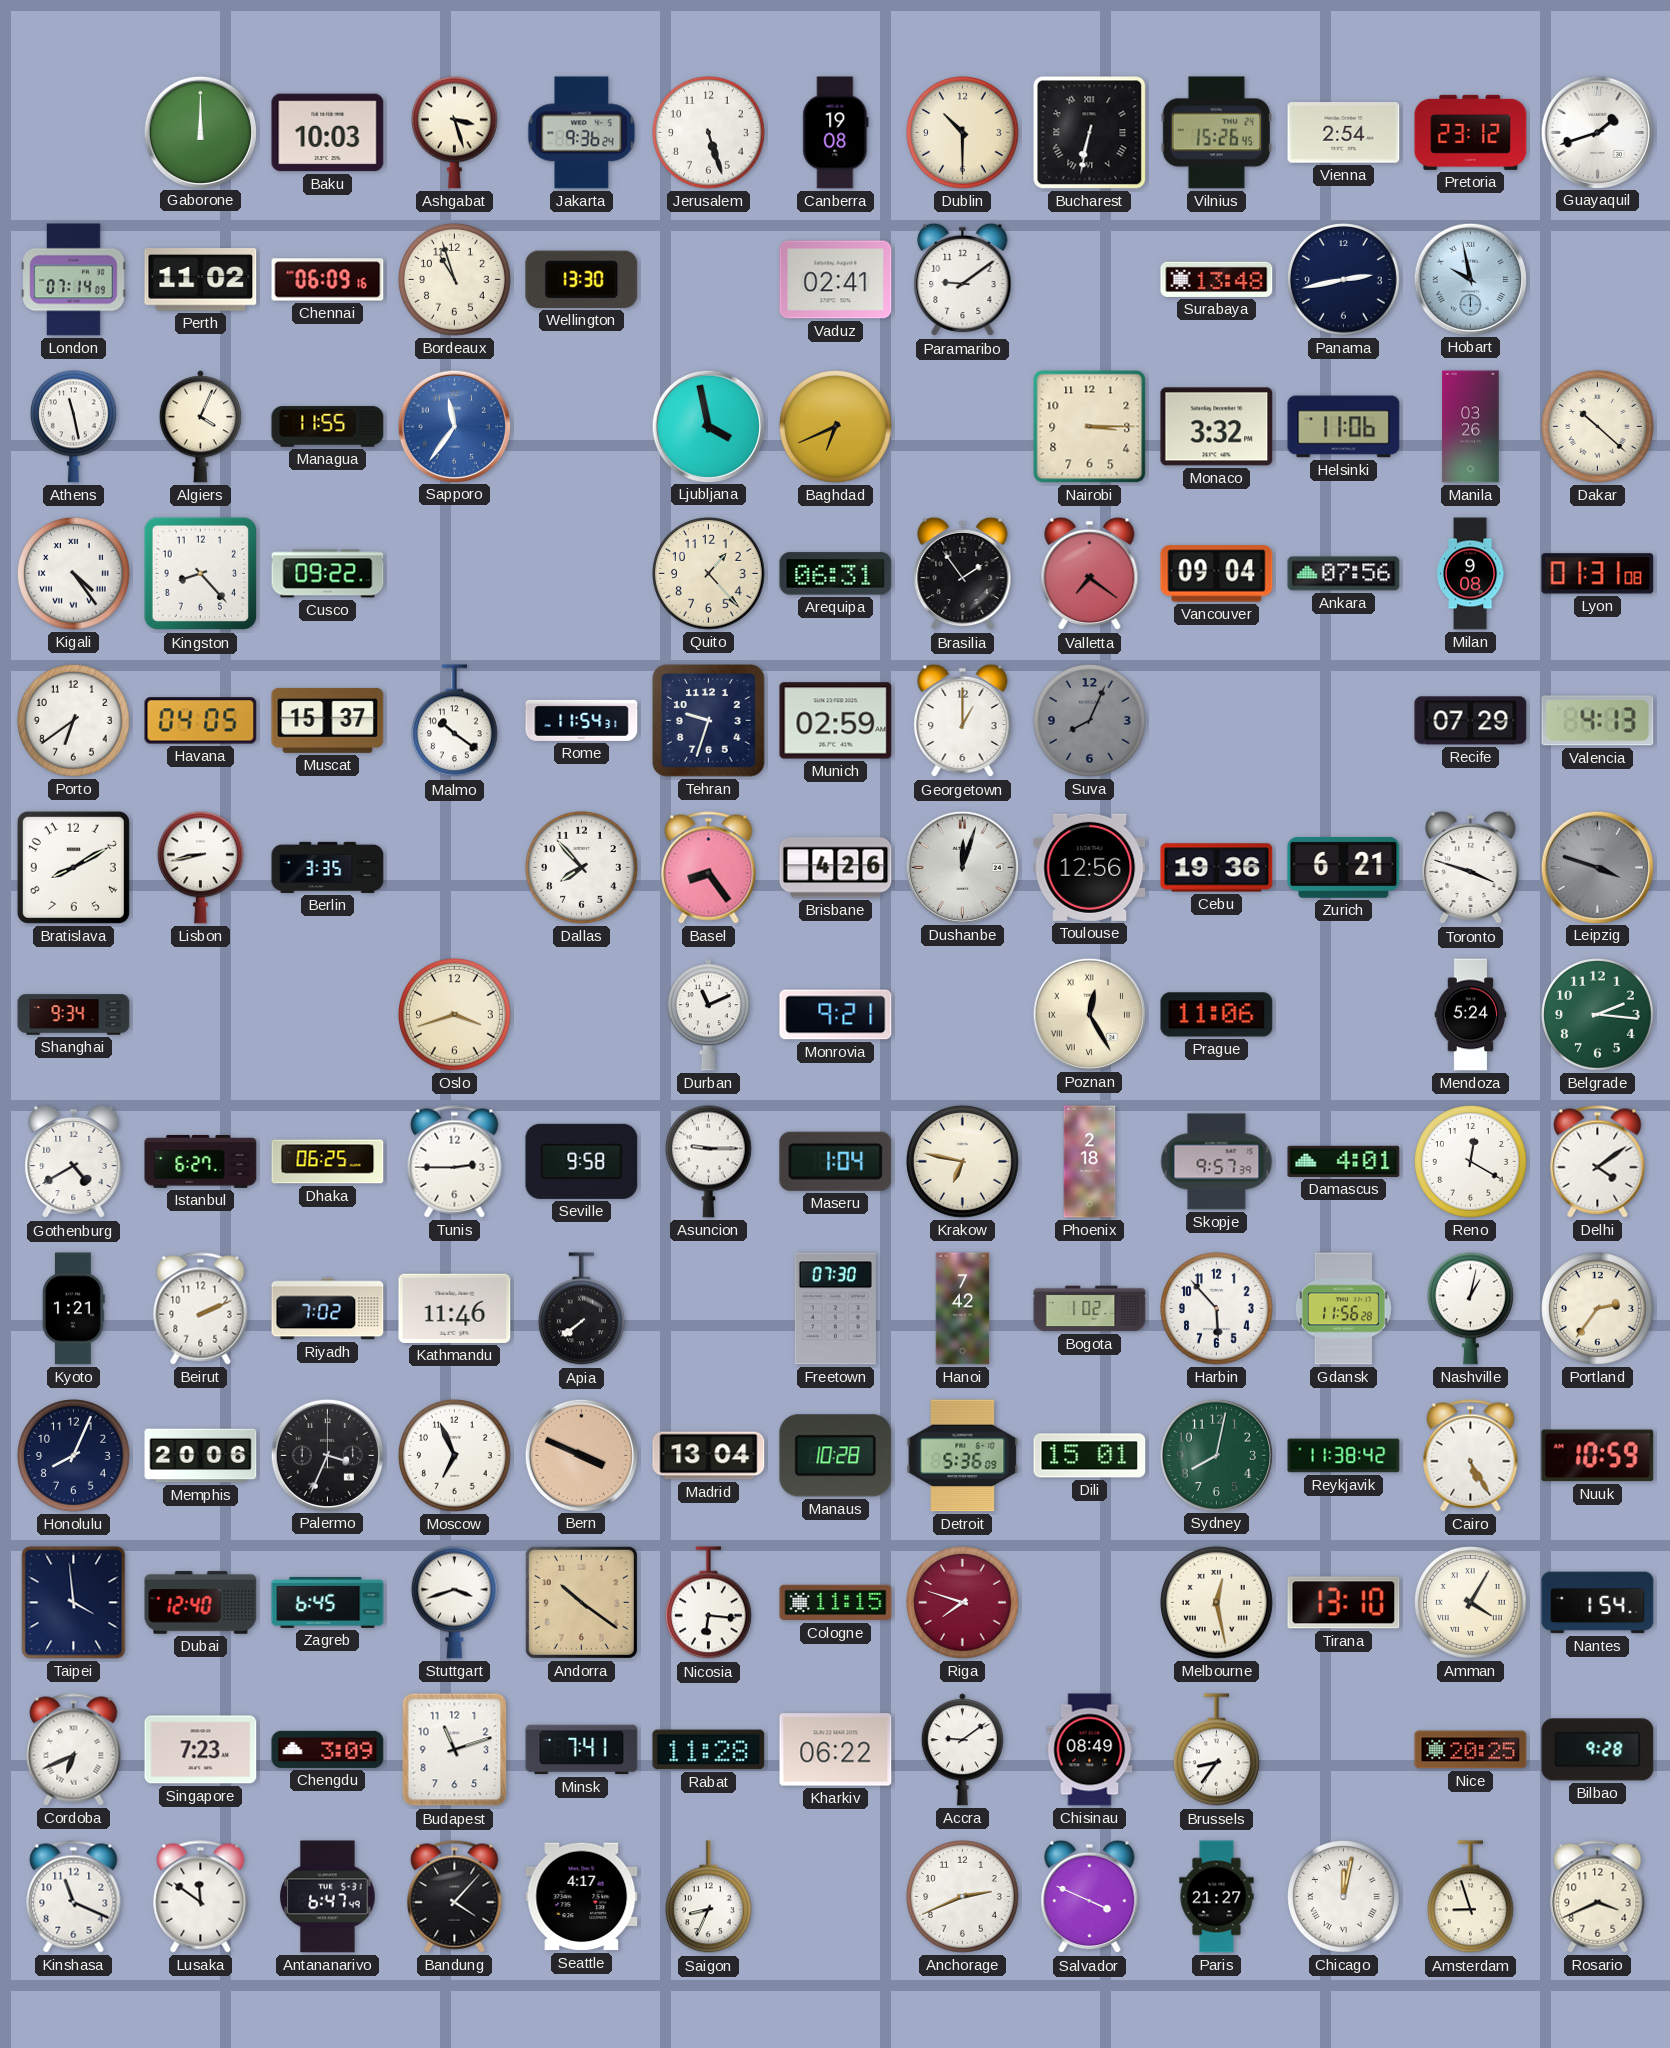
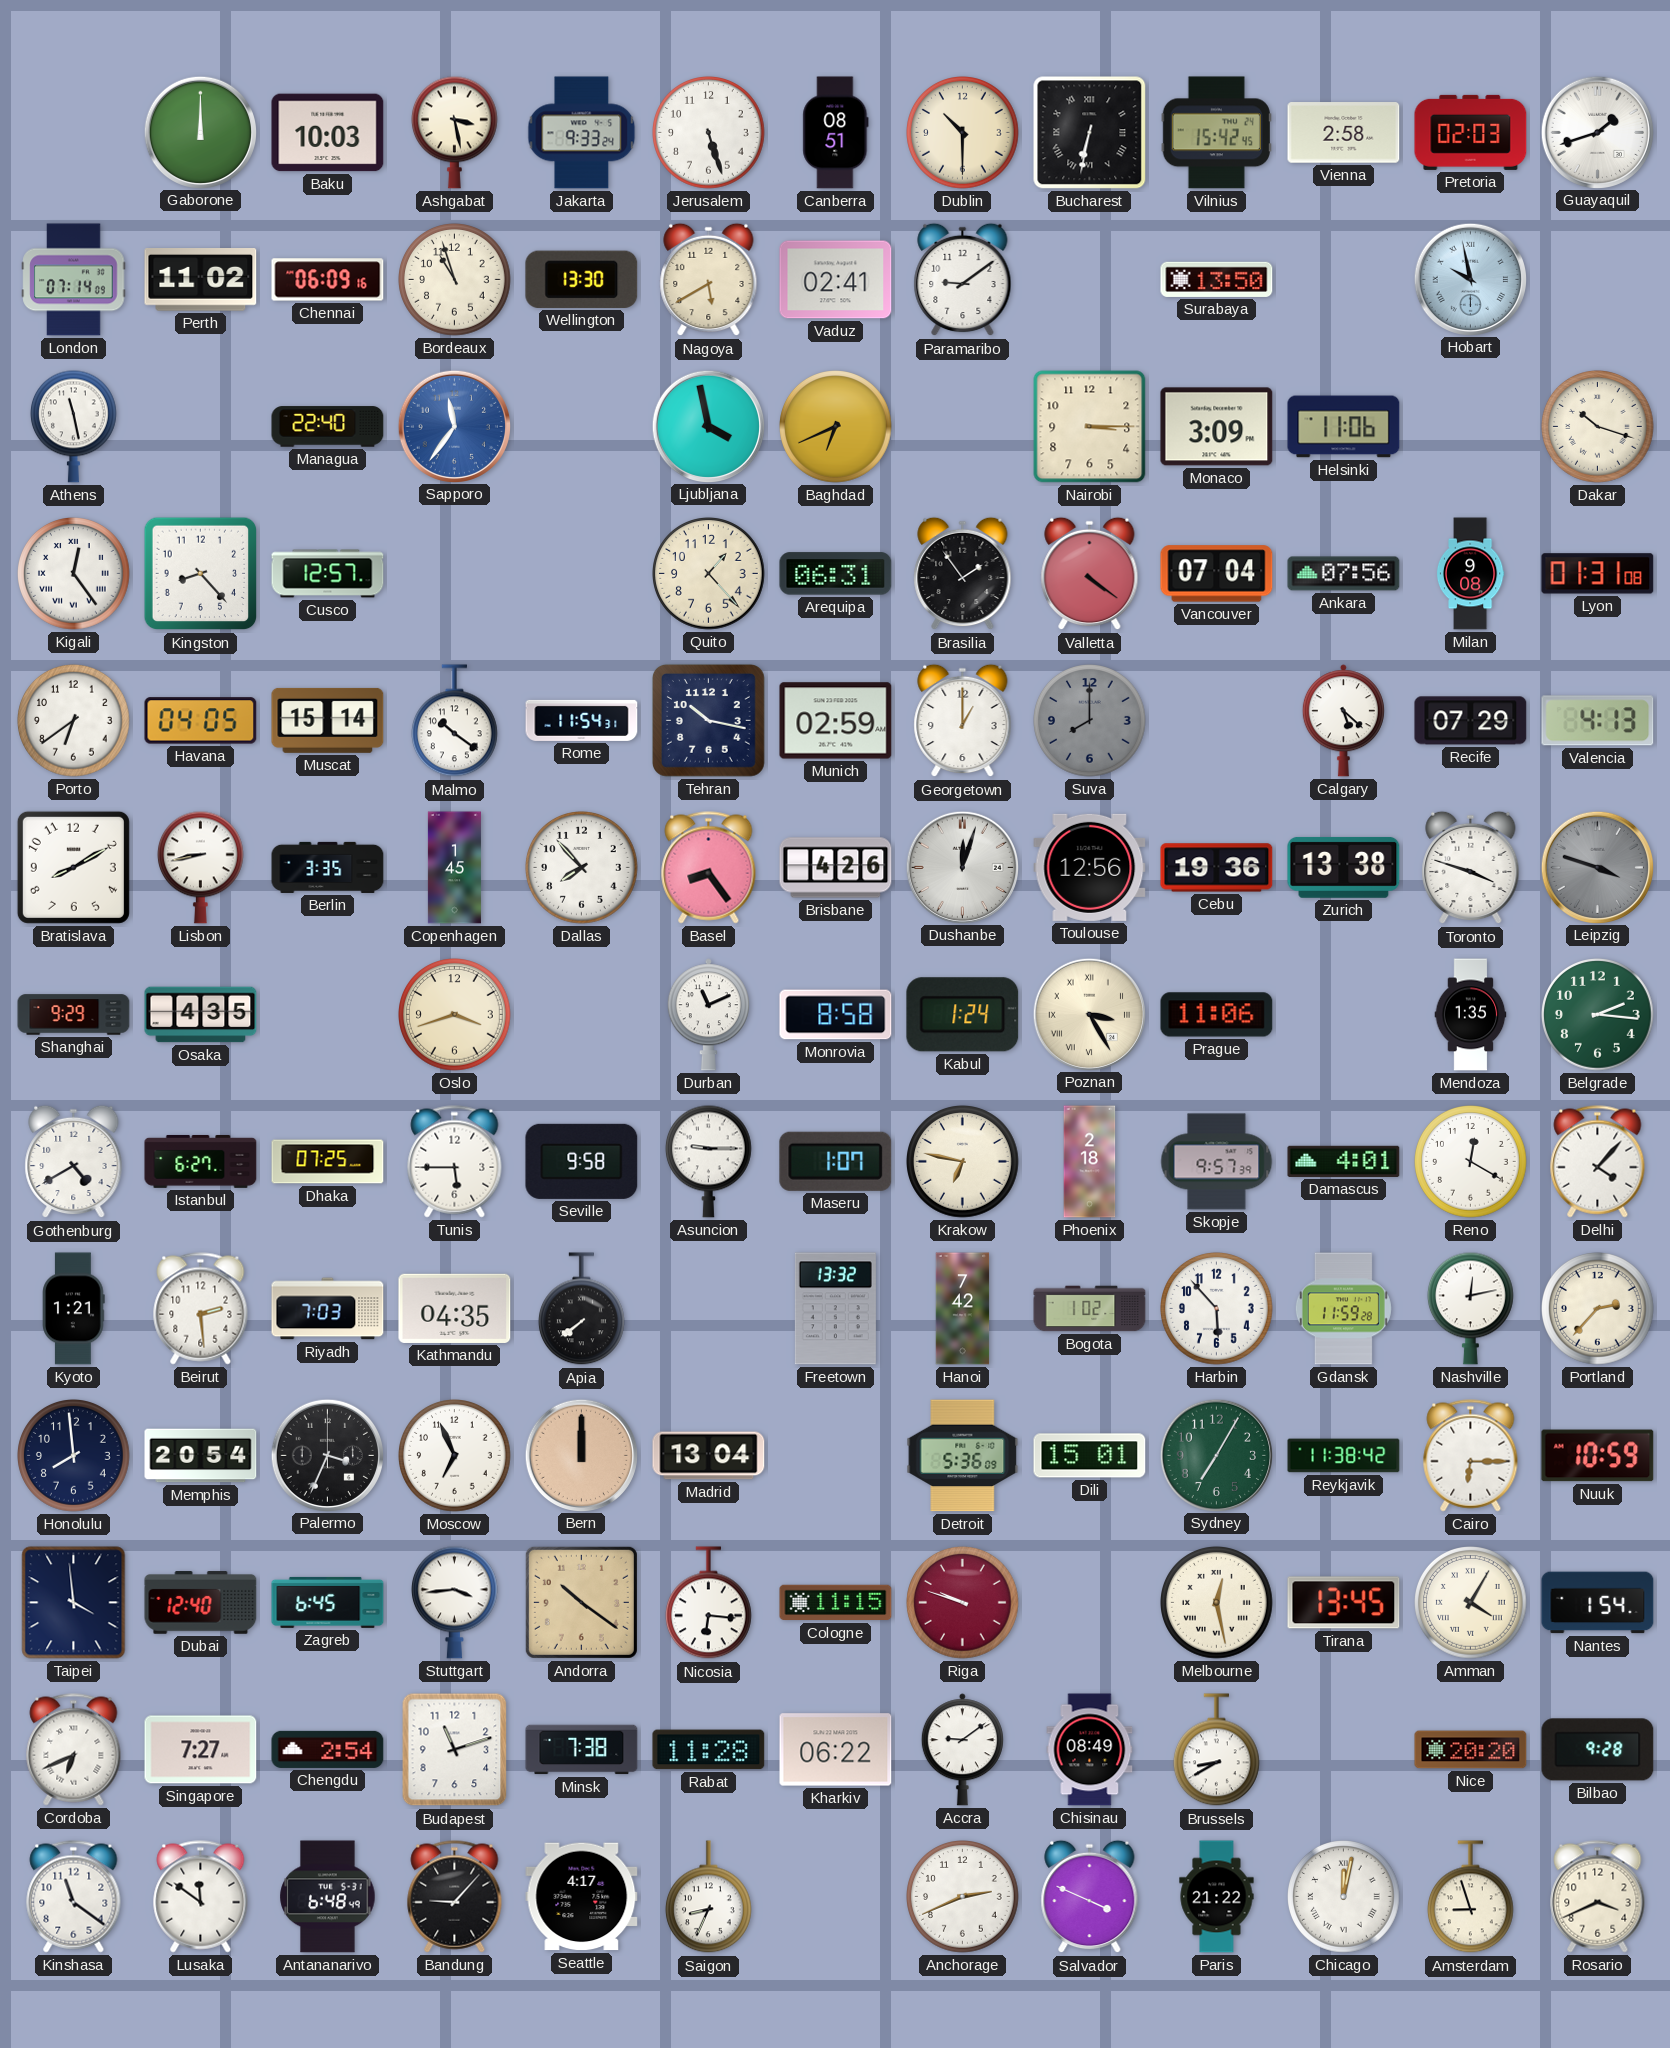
Ashgabat: 3:27 -> 3:28 (455, 132)
Jakarta: 9:36 -> 9:33 (582, 133)
Canberra: 19:08 -> 08:51 (836, 133)
Vilnius: 15:26 -> 15:42 (1216, 133)
Vienna: 2:54 -> 2:58 (1344, 133)
Pretoria: 23:12 -> 02:03 (1471, 132)
Nagoya: none -> 5:40 (709, 280)
Surabaya: 13:48 -> 13:50 (1217, 279)
Panama: 2:43 -> none (1344, 280)
Algiers: 4:04 -> none (200, 427)
Managua: 11:55 -> 22:40 (328, 427)
Monaco: 3:32 -> 3:09 (1217, 427)
Manila: 03:26 -> none (1471, 427)
Dakar: 10:22 -> 10:18 (1598, 427)
Kigali: 4:24 -> 12:24 (74, 574)
Cusco: 09:22 -> 12:57 (328, 574)
Valletta: 7:21 -> 4:21 (1090, 574)
Vancouver: 09:04 -> 07:04 (1217, 574)
Muscat: 15:37 -> 15:14 (328, 720)
Tehran: 9:33 -> 10:17 (708, 720)
Suva: 8:04 -> 8:00 (1090, 721)
Calgary: none -> 5:22 (1343, 721)
Copenhagen: none -> 1:45 (454, 868)
Zurich: 6:21 -> 13:38 (1344, 868)
Shanghai: 9:34 -> 9:29 (74, 1015)
Osaka: none -> 4:35 (201, 1015)
Monrovia: 9:21 -> 8:58 (836, 1015)
Kabul: none -> 1:24 (963, 1015)
Poznan: 12:25 -> 3:25 (1089, 1014)
Mendoza: 5:24 -> 1:35 (1471, 1015)
Dhaka: 06:25 -> 07:25 (328, 1162)
Tunis: 2:45 -> 5:45 (455, 1162)
Maseru: 1:04 -> 1:07 (836, 1161)
Delhi: 4:09 -> 4:07 (1598, 1162)
Beirut: 2:11 -> 2:29 (201, 1309)
Riyadh: 7:02 -> 7:03 (328, 1309)
Kathmandu: 11:46 -> 04:35 (455, 1308)
Freetown: 07:30 -> 13:32 (835, 1309)
Gdansk: 11:56 -> 11:59 (1343, 1309)
Nashville: 1:02 -> 12:13 (1471, 1308)
Portland: 2:36 -> 2:37 (1598, 1309)
Honolulu: 8:04 -> 7:59 (74, 1456)
Memphis: 20:06 -> 20:54 (201, 1456)
Bern: 3:49 -> 12:00 (581, 1455)
Manaus: 10:28 -> none (836, 1456)
Sydney: 8:02 -> 7:05 (1216, 1455)
Cairo: 5:25 -> 6:15 (1471, 1456)
Stuttgart: 3:42 -> 3:44 (455, 1602)
Riga: 7:48 -> 9:48 (963, 1603)
Tirana: 13:10 -> 13:45 (1344, 1603)
Singapore: 7:23 -> 7:27 (201, 1750)
Chengdu: 3:09 -> 2:54 (328, 1749)
Minsk: 7:41 -> 7:38 (582, 1750)
Brussels: 8:36 -> 8:40 (1217, 1750)
Nice: 20:25 -> 20:20 (1471, 1750)
Kinshasa: 11:19 -> 11:21 (74, 1897)
Antananarivo: 6:47 -> 6:48 (328, 1897)
Bandung: 4:07 -> 9:07 (455, 1897)
Paris: 21:27 -> 21:22 (1217, 1897)
